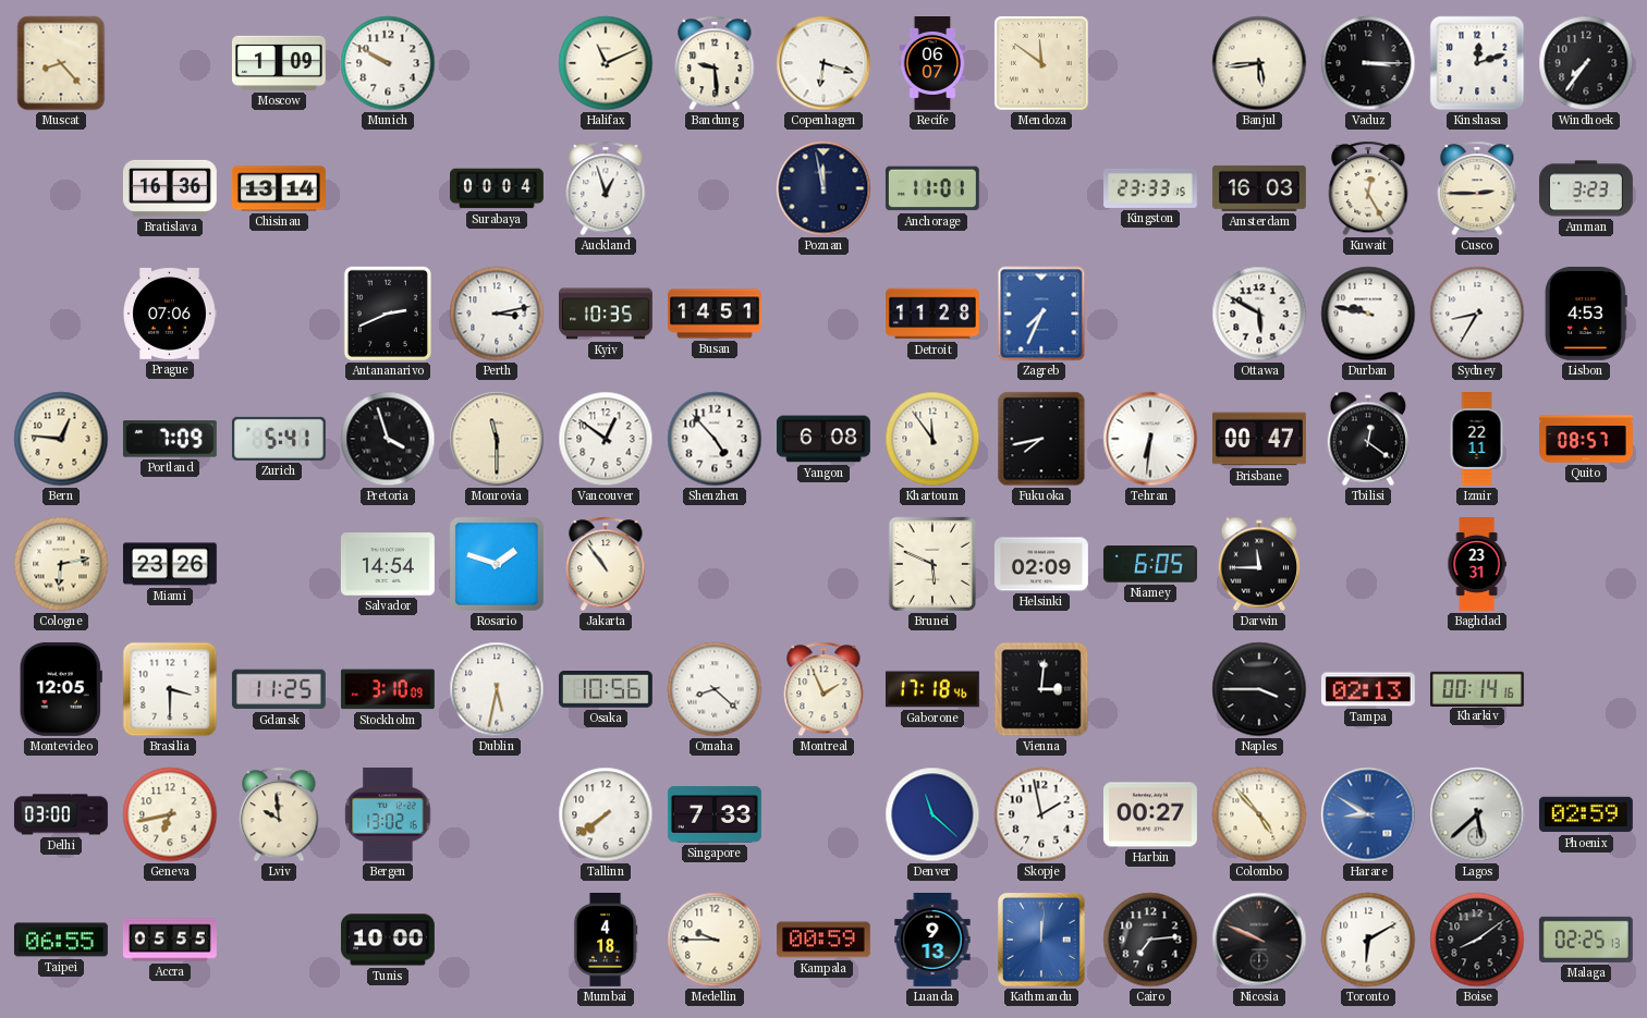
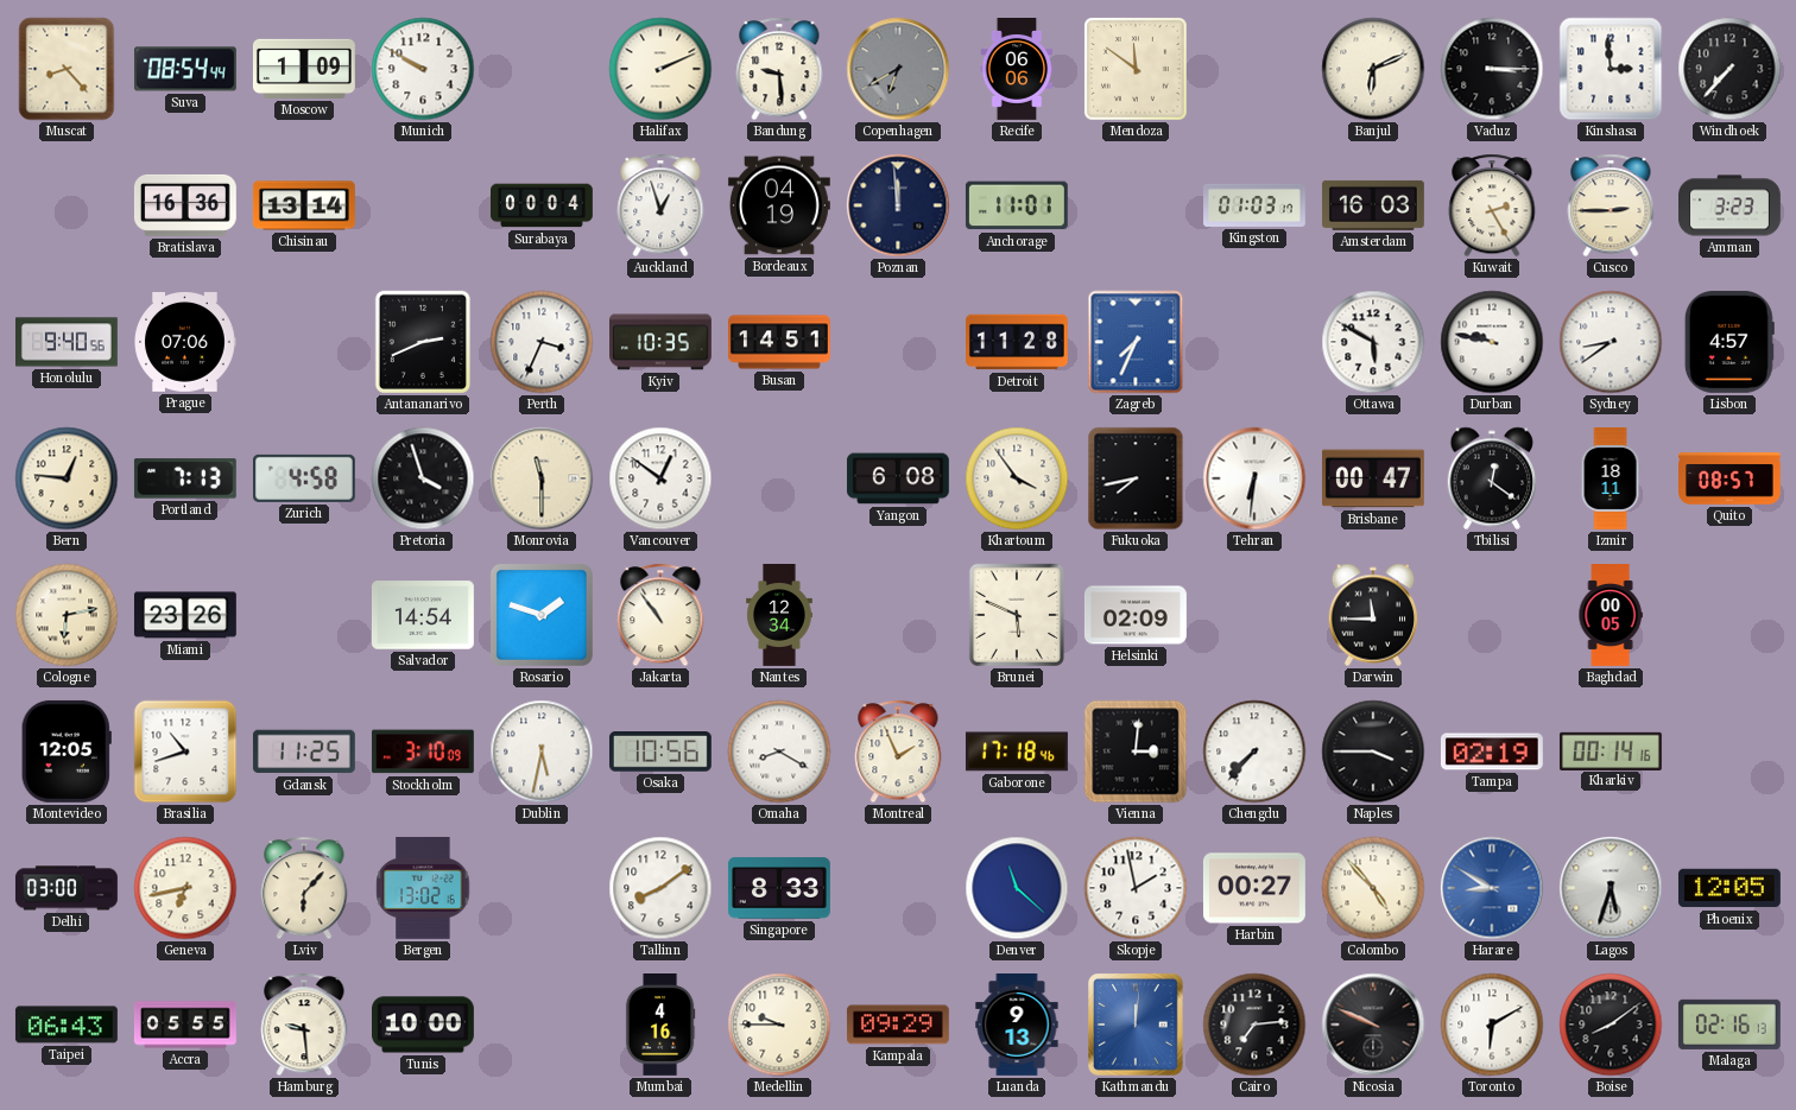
Suva: none -> 08:54 (185, 69)
Halifax: 11:11 -> 2:11 (660, 69)
Copenhagen: 6:18 -> 6:40 (898, 69)
Copenhagen dial: white -> grey (898, 69)
Recife: 06:07 -> 06:06 (1017, 70)
Banjul: 5:44 -> 6:11 (1373, 69)
Kinshasa: 12:12 -> 2:59 (1611, 69)
Windhoek: 7:36 -> 7:37 (1729, 69)
Bordeaux: none -> 04:19 (779, 205)
Poznan: 11:58 -> 11:59 (898, 205)
Kingston: 23:33 -> 01:03 (1256, 205)
Kuwait: 12:25 -> 2:25 (1492, 205)
Honolulu: none -> 9:40 (68, 342)
Perth: 3:13 -> 3:34 (542, 342)
Sydney: 8:35 -> 8:39 (1611, 342)
Lisbon: 4:53 -> 4:57 (1729, 342)
Portland: 7:09 -> 7:13 (185, 478)
Zurich: 5:41 -> 4:58 (304, 478)
Shenzhen: 4:53 -> none (715, 439)
Khartoum: 11:54 -> 3:54 (1017, 478)
Izmir: 22:11 -> 18:11 (1611, 480)
Nantes: none -> 12:34 (779, 616)
Niamey: 6:05 -> none (1150, 564)
Baghdad: 23:31 -> 00:05 (1611, 616)
Brasilia: 3:30 -> 10:42 (185, 751)
Omaha: 8:22 -> 8:20 (779, 751)
Chengdu: none -> 7:37 (1254, 751)
Tampa: 02:13 -> 02:19 (1492, 751)
Lviv: 9:59 -> 6:07 (304, 888)
Tallinn: 7:39 -> 8:09 (660, 888)
Singapore: 7:33 -> 8:33 (779, 888)
Lagos: 5:38 -> 5:33 (1611, 888)
Phoenix: 02:59 -> 12:05 (1729, 888)
Taipei: 06:55 -> 06:43 (67, 1025)
Hamburg: none -> 9:29 (304, 1025)
Mumbai: 4:18 -> 4:16 (660, 1026)
Kampala: 00:59 -> 09:29 (898, 1025)
Malaga: 02:25 -> 02:16 (1729, 1025)
